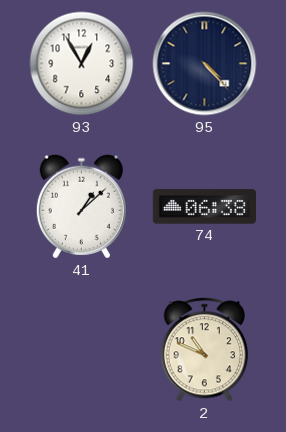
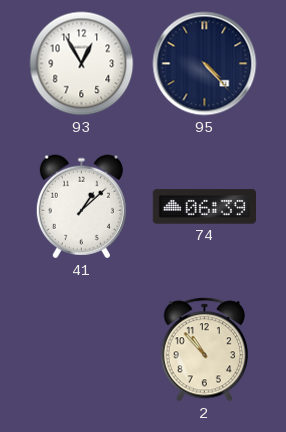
74: 06:38 -> 06:39 (204, 207)
2: 10:49 -> 10:53 (205, 350)
